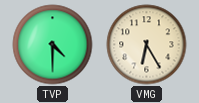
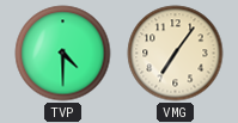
VMG: 6:25 -> 7:06 (176, 54)
